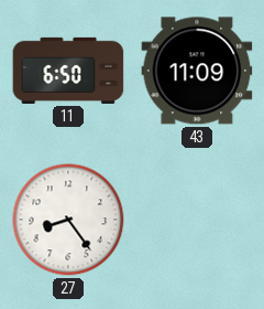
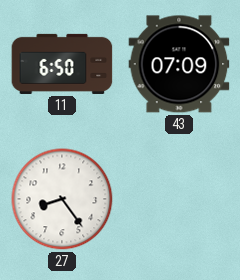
43: 11:09 -> 07:09 (179, 64)
